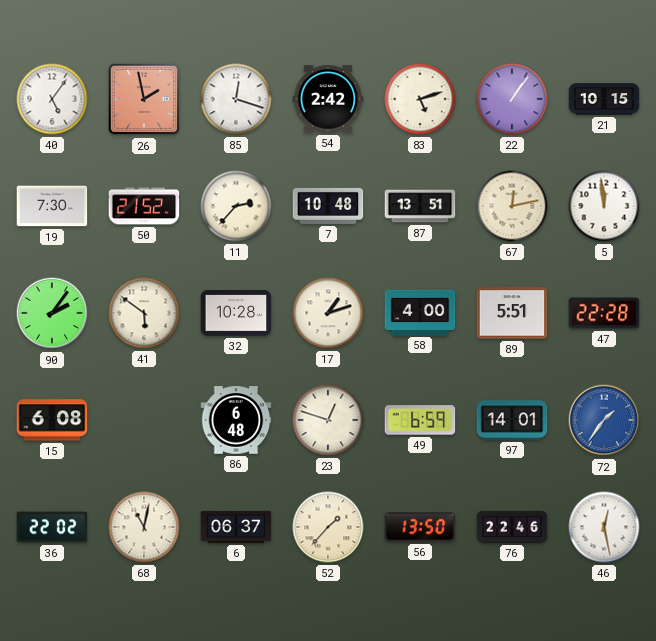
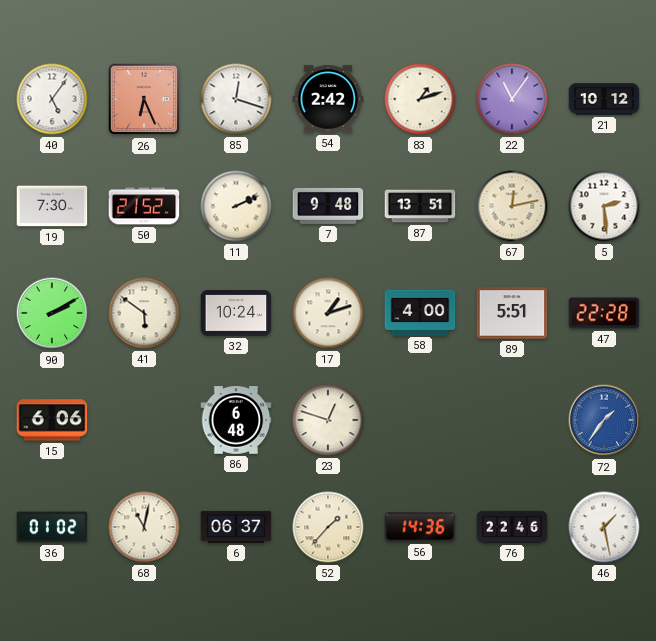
26: 1:58 -> 6:26 (144, 99)
83: 5:12 -> 1:12 (420, 99)
22: 1:06 -> 11:06 (512, 99)
21: 10:15 -> 10:12 (604, 99)
11: 2:37 -> 2:11 (236, 206)
7: 10:48 -> 9:48 (328, 206)
5: 11:59 -> 2:29 (604, 206)
90: 2:06 -> 2:10 (52, 313)
32: 10:28 -> 10:24 (236, 313)
15: 6:08 -> 6:06 (52, 420)
49: 6:59 -> none (420, 420)
97: 14:01 -> none (512, 420)
36: 22:02 -> 01:02 (52, 527)
56: 13:50 -> 14:36 (420, 527)
46: 12:28 -> 1:28 (604, 527)
